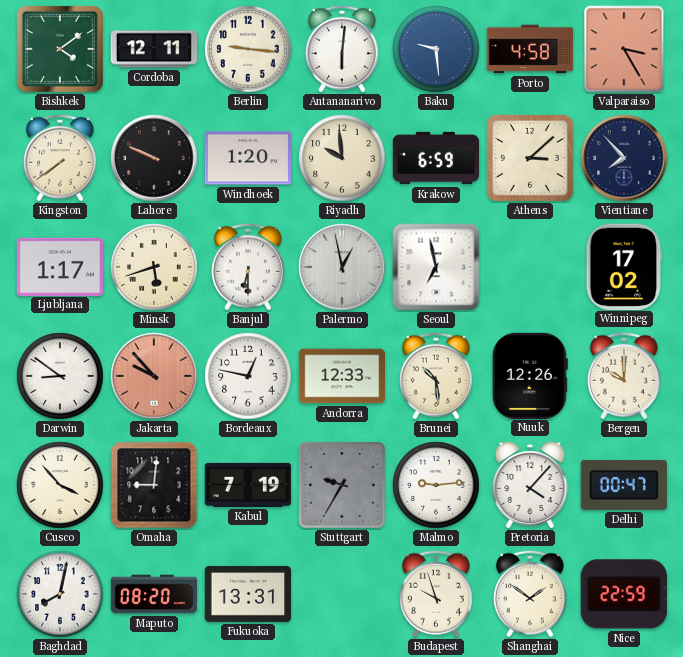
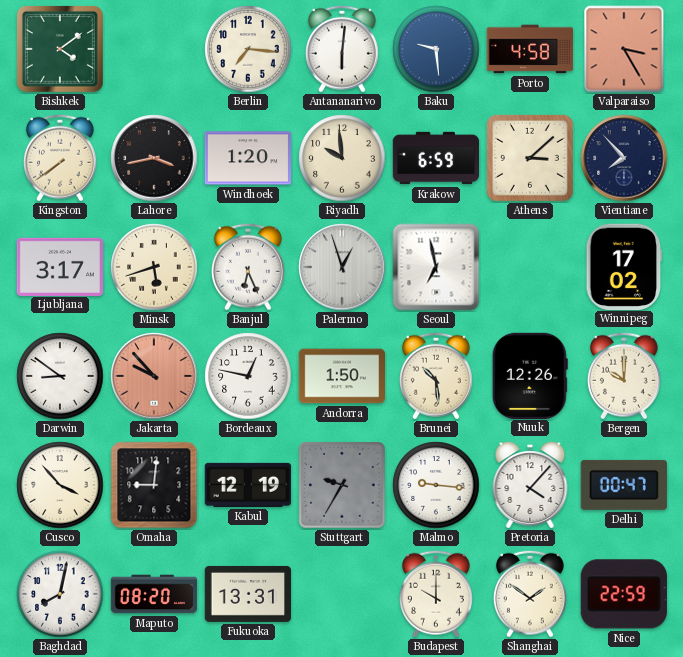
Cordoba: 12:11 -> none (154, 49)
Berlin: 9:16 -> 7:16 (248, 49)
Lahore: 9:49 -> 3:43 (154, 158)
Ljubljana: 1:17 -> 3:17 (59, 266)
Banjul: 6:30 -> 6:26 (248, 267)
Palermo: 12:58 -> 12:57 (342, 267)
Andorra: 12:33 -> 1:50 (341, 376)
Kabul: 7:19 -> 12:19 (248, 485)
Malmo: 9:14 -> 9:16 (436, 485)
Budapest: 9:57 -> 10:00 (436, 594)
